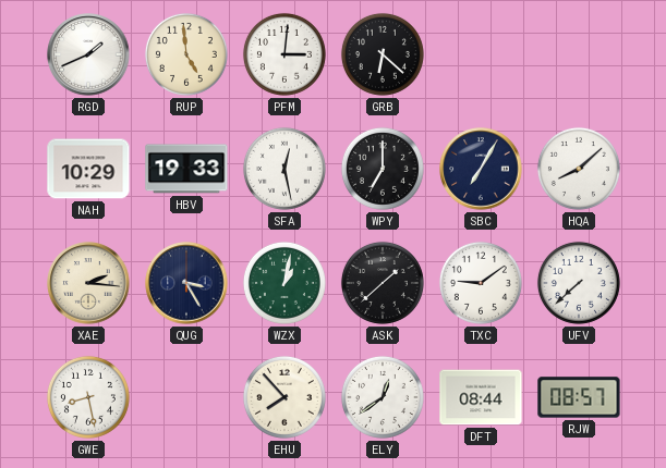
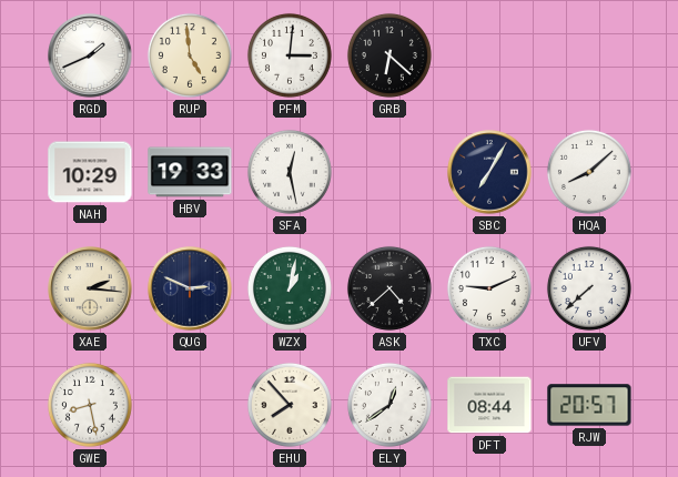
WPY: 7:00 -> none (383, 169)
QUG: 3:25 -> 2:49 (190, 288)
ASK: 1:38 -> 4:38 (389, 288)
TXC: 9:09 -> 9:11 (489, 288)
RJW: 08:57 -> 20:57 (589, 405)
